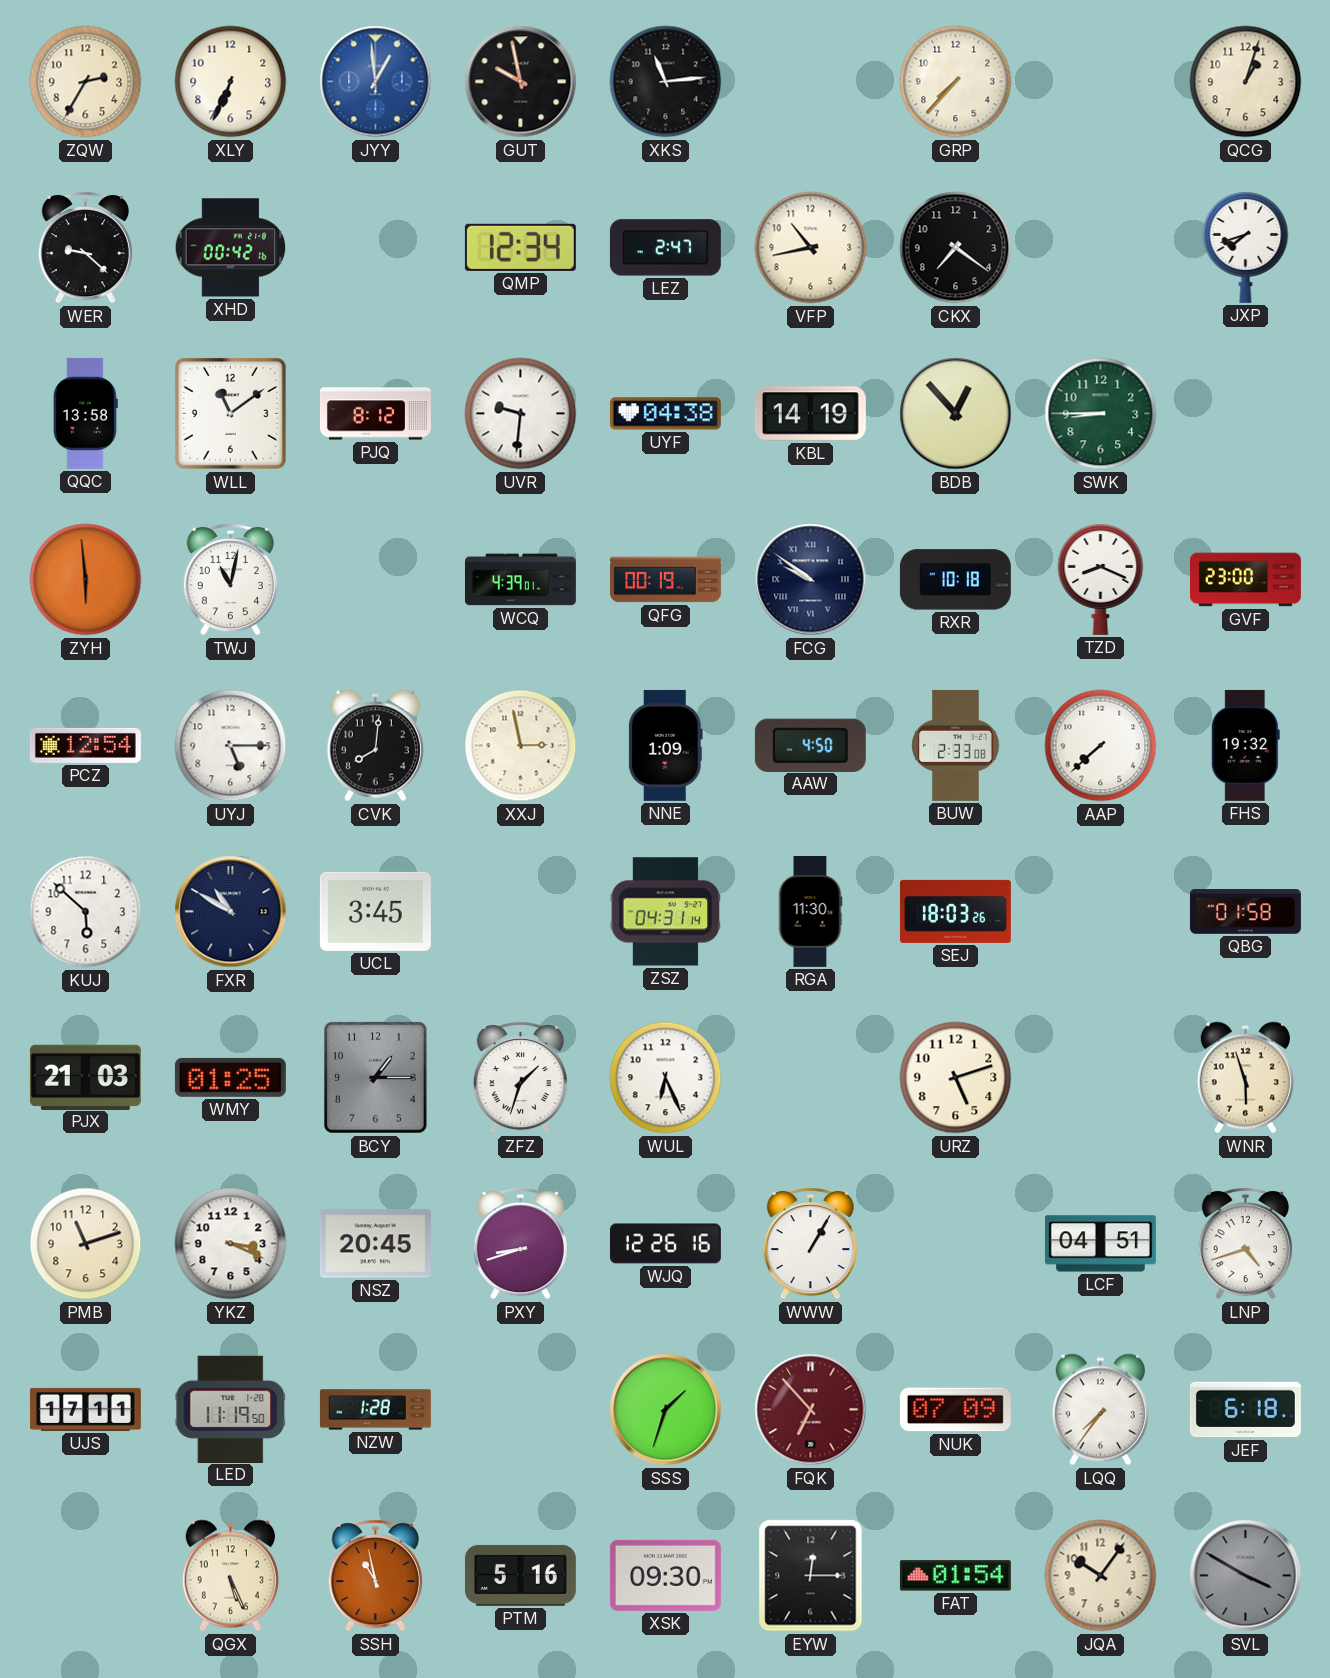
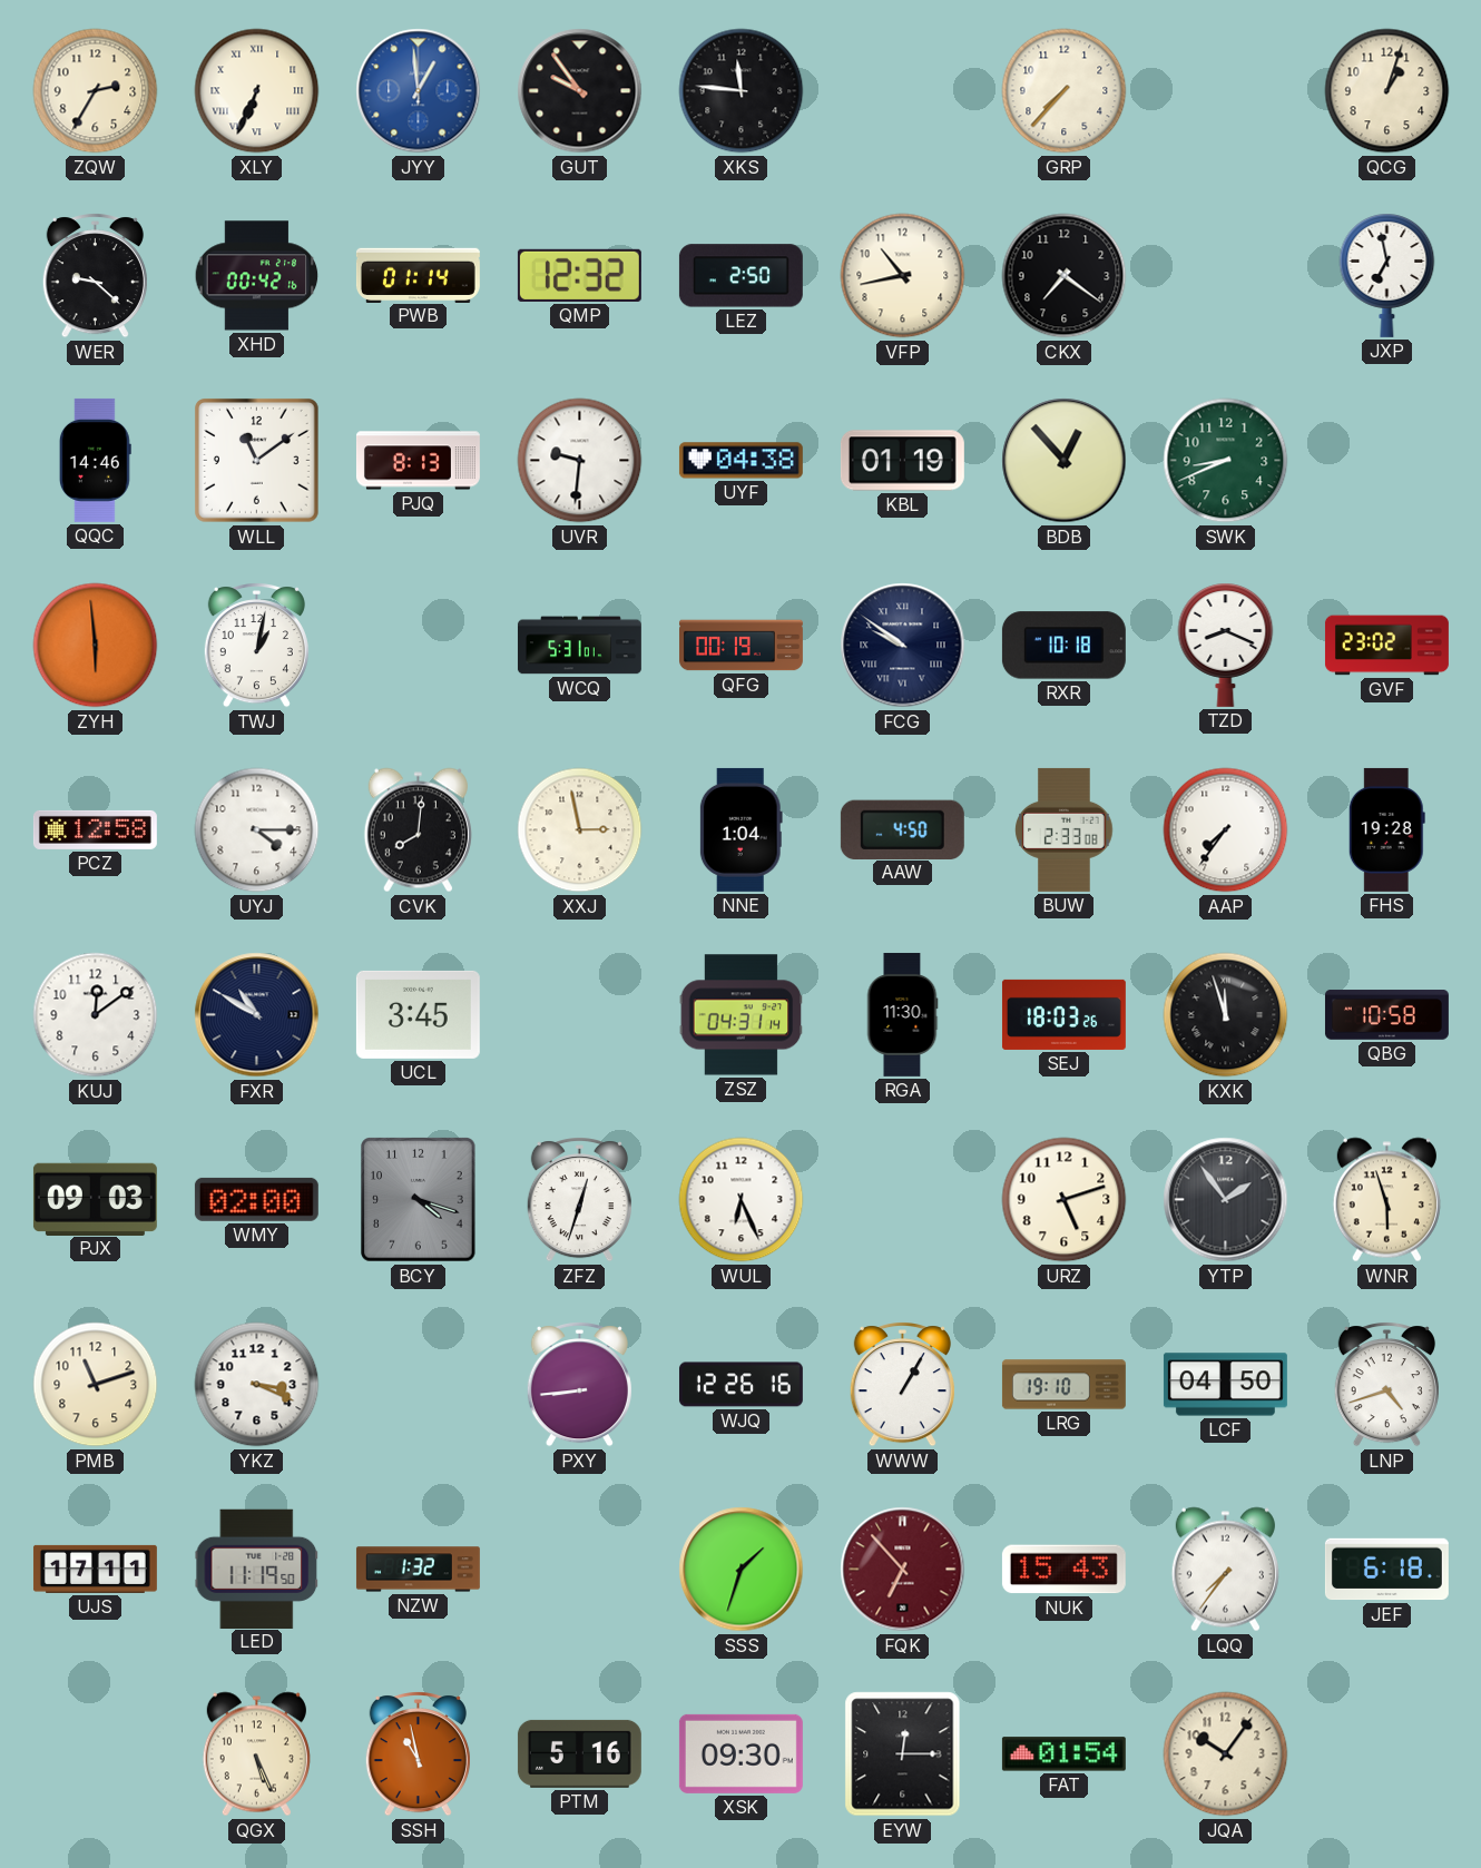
XLY numerals: Arabic -> Roman (257, 91)
GUT: 9:58 -> 9:54 (580, 91)
XKS: 11:14 -> 11:46 (742, 91)
PWB: none -> 01:14 (418, 275)
QMP: 12:34 -> 12:32 (579, 275)
LEZ: 2:47 -> 2:50 (741, 276)
JXP: 7:42 -> 6:58 (1387, 275)
QQC: 13:58 -> 14:46 (95, 460)
PJQ: 8:12 -> 8:13 (418, 461)
KBL: 14:19 -> 01:19 (902, 461)
SWK: 8:45 -> 8:41 (1226, 461)
TWJ: 11:02 -> 1:02 (256, 646)
WCQ: 4:39 -> 5:31 (579, 646)
GVF: 23:00 -> 23:02 (1386, 646)
PCZ: 12:54 -> 12:58 (95, 829)
UYJ: 5:15 -> 4:15 (257, 830)
NNE: 1:09 -> 1:04 (741, 829)
AAP: 7:38 -> 7:36 (1226, 830)
FHS: 19:32 -> 19:28 (1386, 829)
KUJ: 5:52 -> 12:09 (96, 1015)
KXK: none -> 11:57 (1226, 1015)
QBG: 01:58 -> 10:58 (1386, 1015)
PJX: 21:03 -> 09:03 (95, 1199)
WMY: 01:25 -> 02:00 (256, 1199)
BCY: 1:15 -> 4:18 (419, 1200)
ZFZ: 1:33 -> 12:33 (579, 1200)
YTP: none -> 1:54 (1226, 1200)
NSZ: 20:45 -> none (375, 1244)
PXY: 8:42 -> 8:44 (579, 1385)
LRG: none -> 19:10 (1063, 1385)
LCF: 04:51 -> 04:50 (1225, 1385)
NZW: 1:28 -> 1:32 (418, 1570)
NUK: 07:09 -> 15:43 (1063, 1570)
SVL: 3:50 -> none (1246, 1576)
